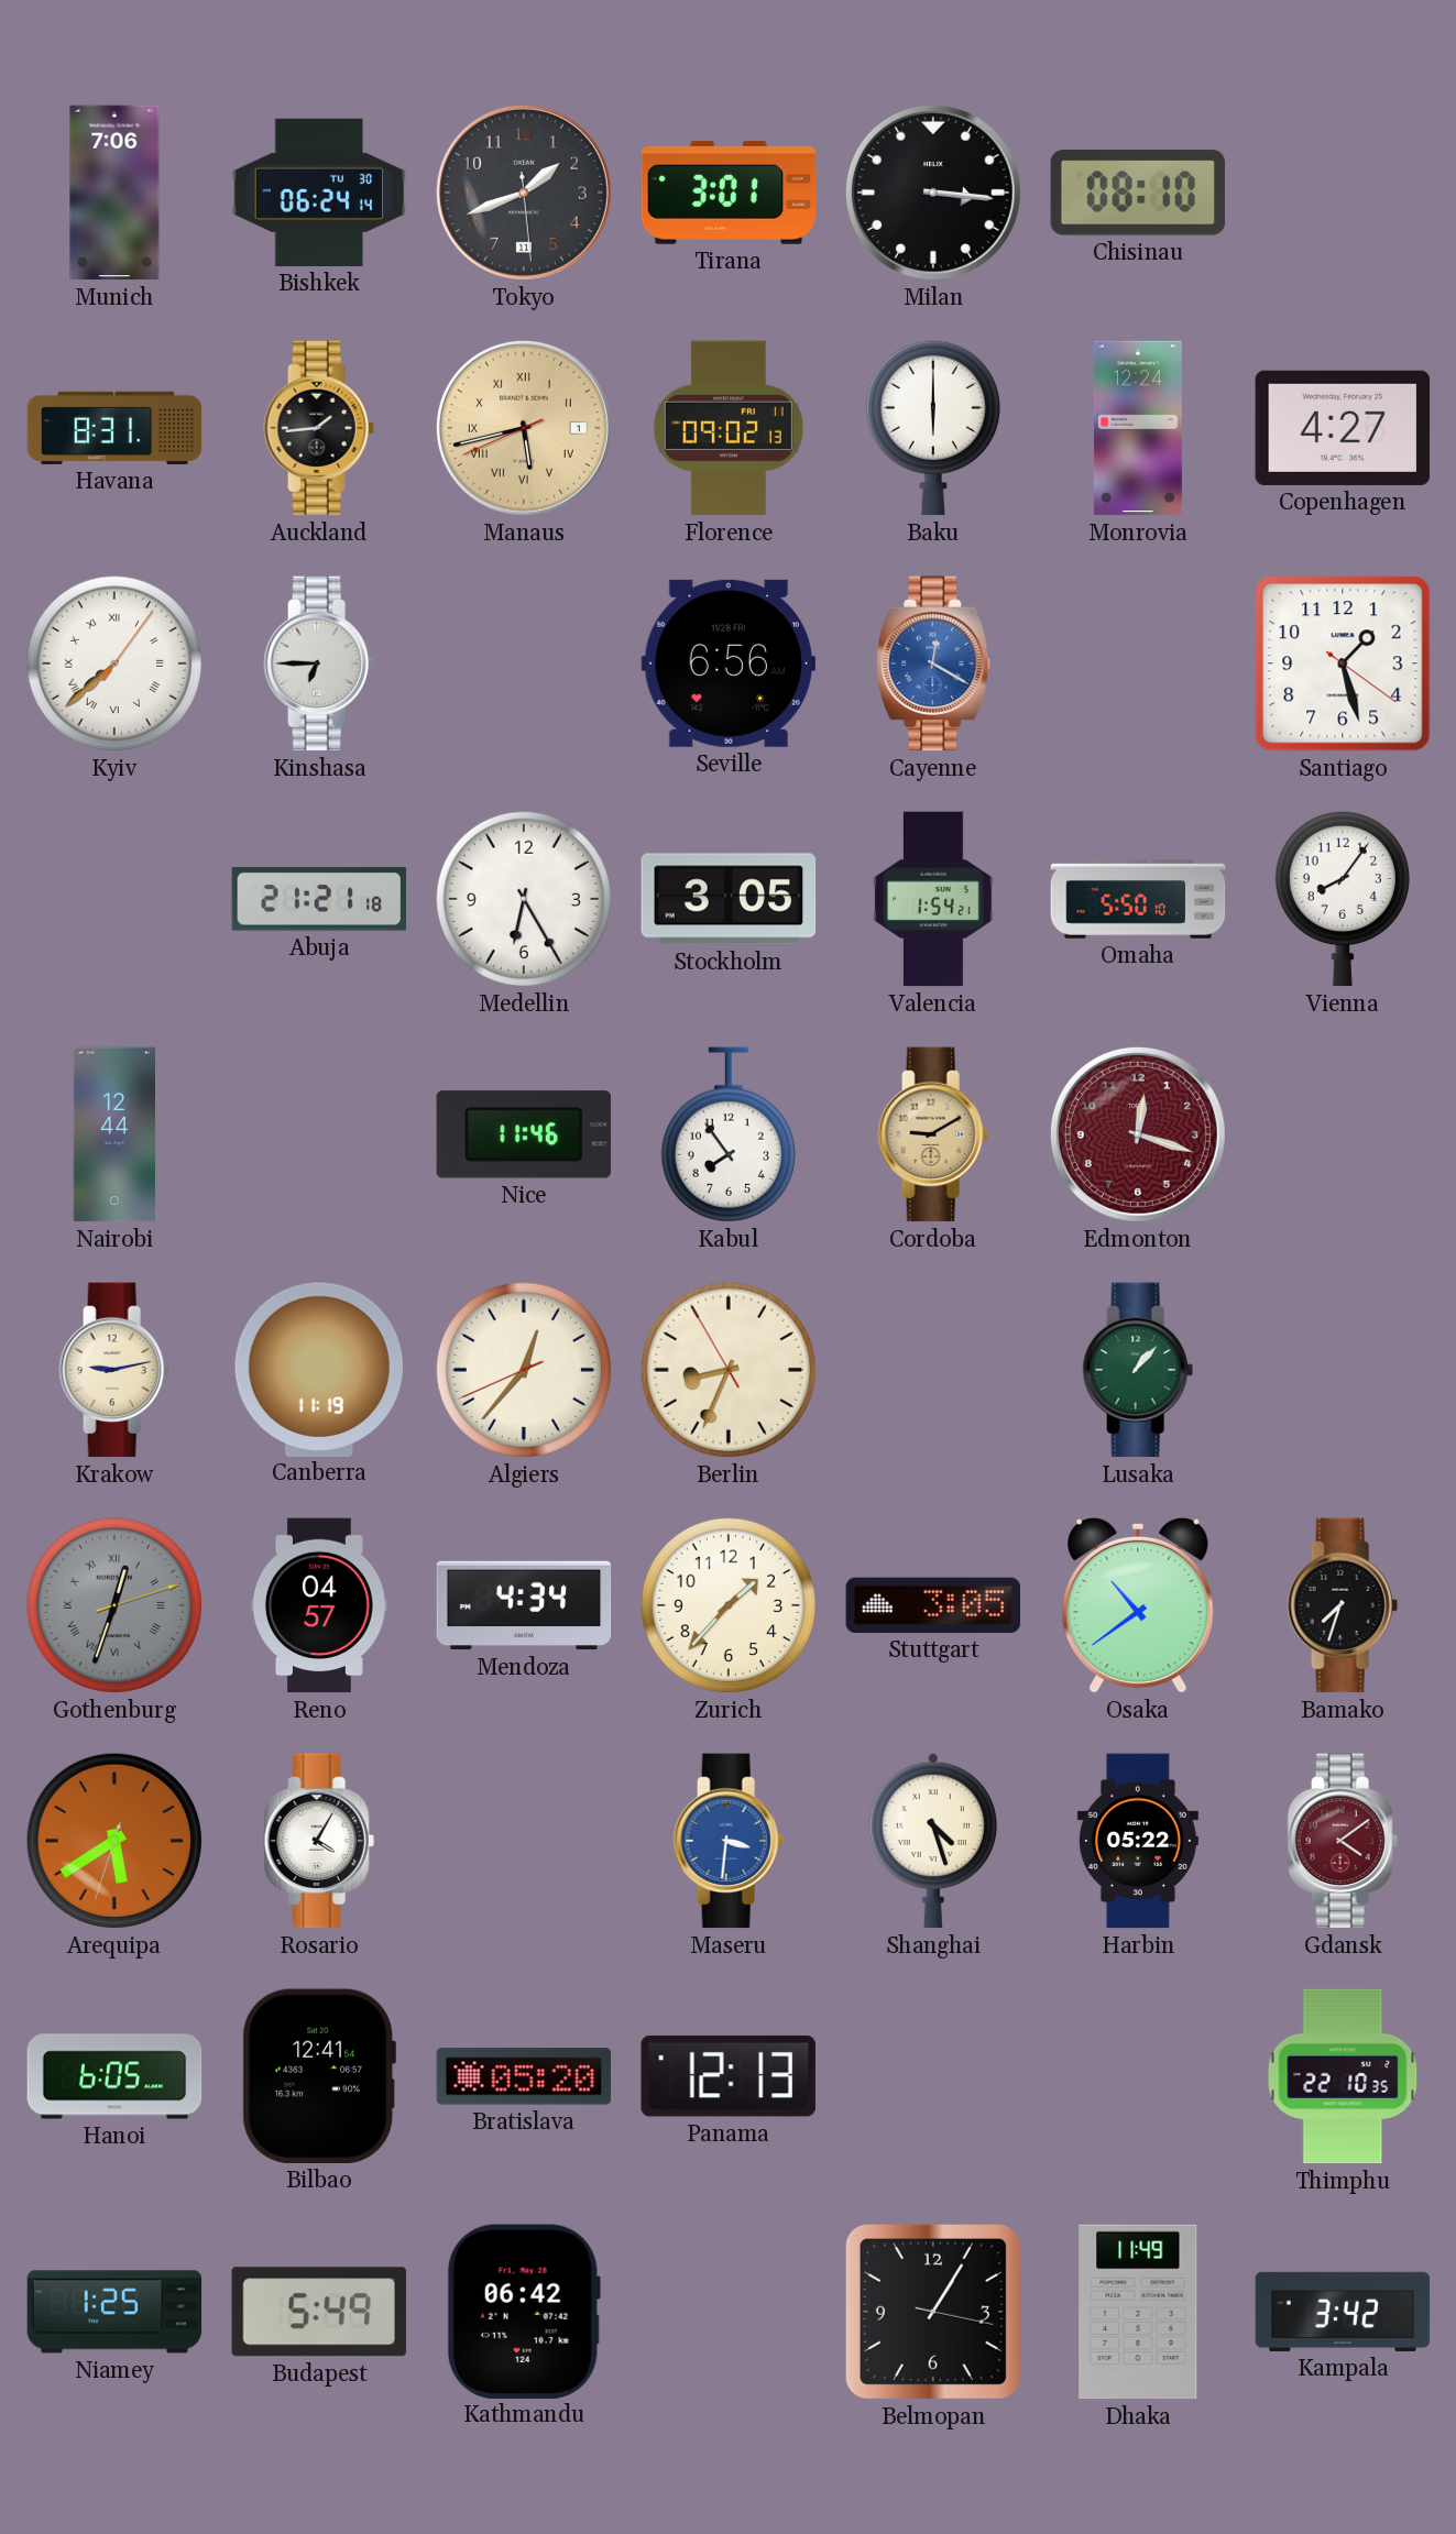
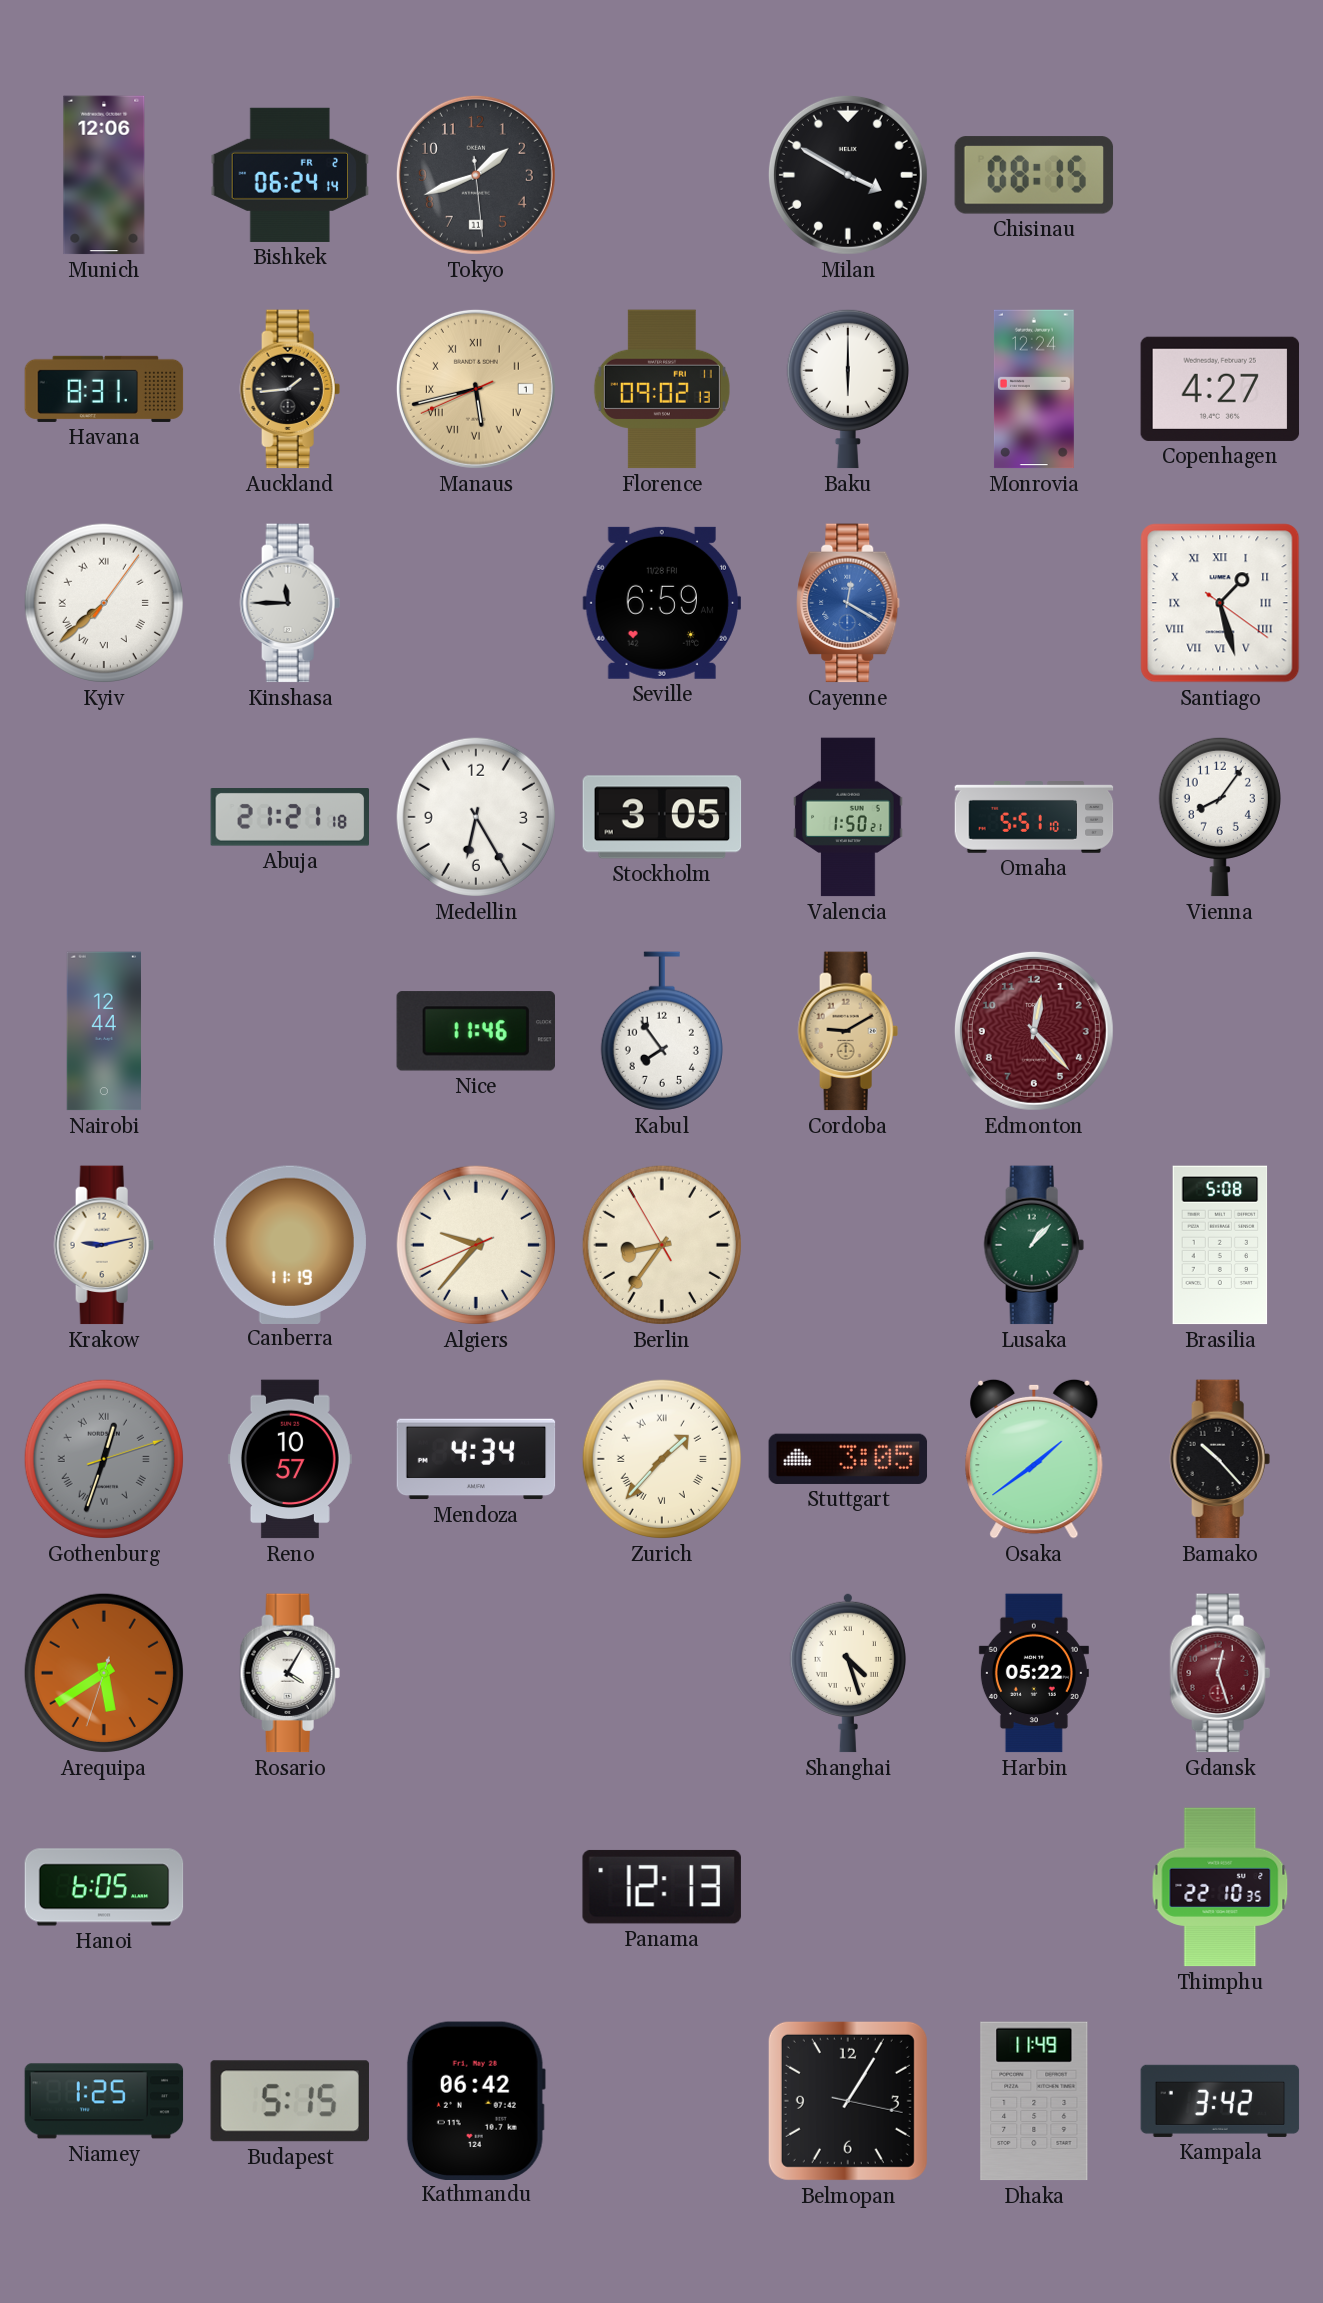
Munich: 7:06 -> 12:06 (104, 175)
Bishkek date: TU 30 -> FR 2 (290, 175)
Tirana: 3:01 -> none (729, 193)
Milan: 3:16 -> 3:50 (848, 175)
Chisinau: 08:10 -> 08:15 (1034, 175)
Kinshasa: 6:45 -> 11:45 (290, 603)
Seville: 6:56 -> 6:59 (661, 603)
Santiago numerals: Arabic -> Roman (1220, 603)
Valencia: 1:54 -> 1:50 (848, 817)
Omaha: 5:50 -> 5:51 (1034, 818)
Edmonton: 12:18 -> 12:23 (1034, 1031)
Algiers: 12:36 -> 9:36 (476, 1245)
Berlin: 8:33 -> 8:35 (662, 1245)
Brasilia: none -> 5:08 (1220, 1245)
Reno: 04:57 -> 10:57 (290, 1459)
Zurich numerals: Arabic -> Roman (662, 1459)
Osaka: 10:39 -> 1:39 (1034, 1459)
Bamako: 7:33 -> 10:23 (1220, 1459)
Maseru: 3:31 -> none (729, 1841)
Gdansk: 4:09 -> 12:27 (1220, 1673)
Bilbao: 12:41 -> none (319, 2076)
Bratislava: 05:20 -> none (524, 2076)
Budapest: 5:49 -> 5:15 (290, 2101)
